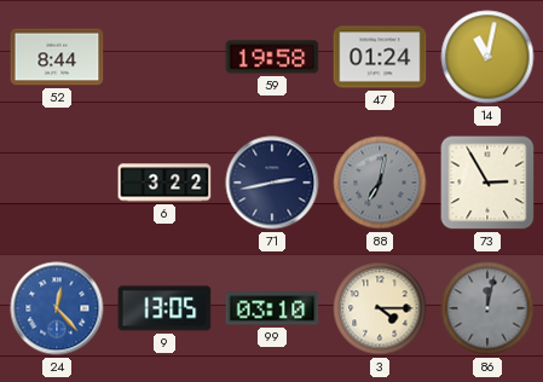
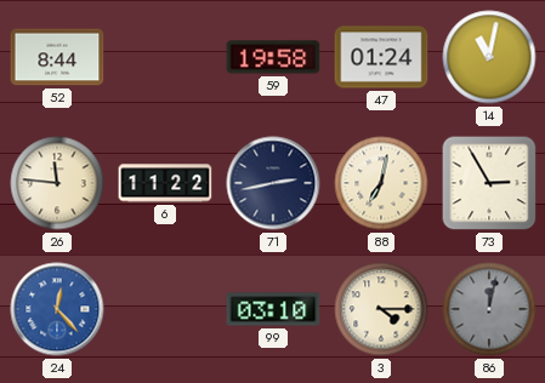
26: none -> 11:46 (57, 183)
6: 3:22 -> 11:22 (165, 183)
88 dial: grey -> cream (381, 183)
9: 13:05 -> none (164, 308)
